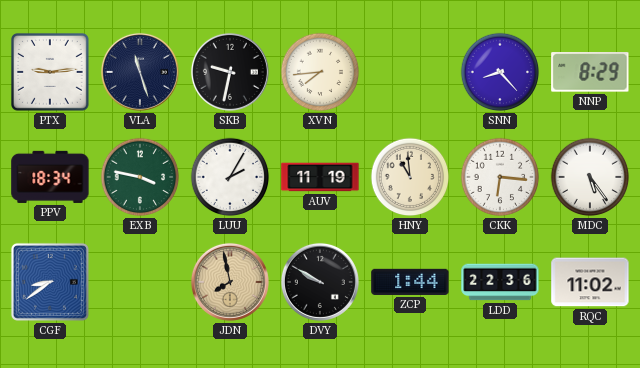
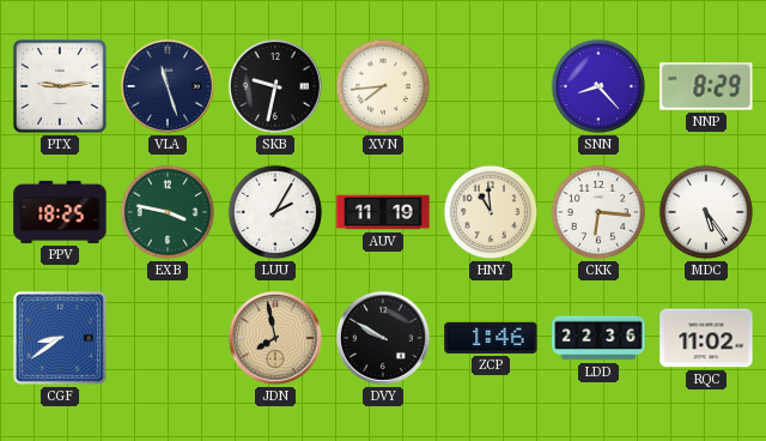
PPV: 18:34 -> 18:25 (60, 212)
ZCP: 1:44 -> 1:46 (491, 338)
